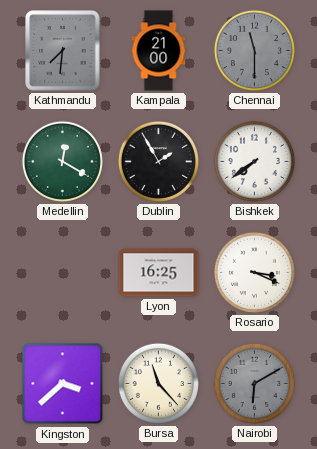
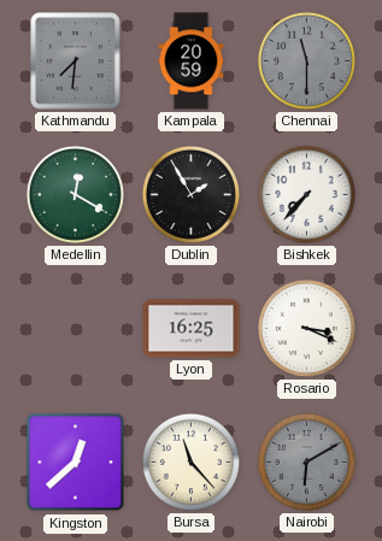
Kampala: 21:00 -> 20:59 (192, 61)
Bishkek: 7:39 -> 7:37 (306, 194)
Kingston: 3:38 -> 12:38 (76, 463)
